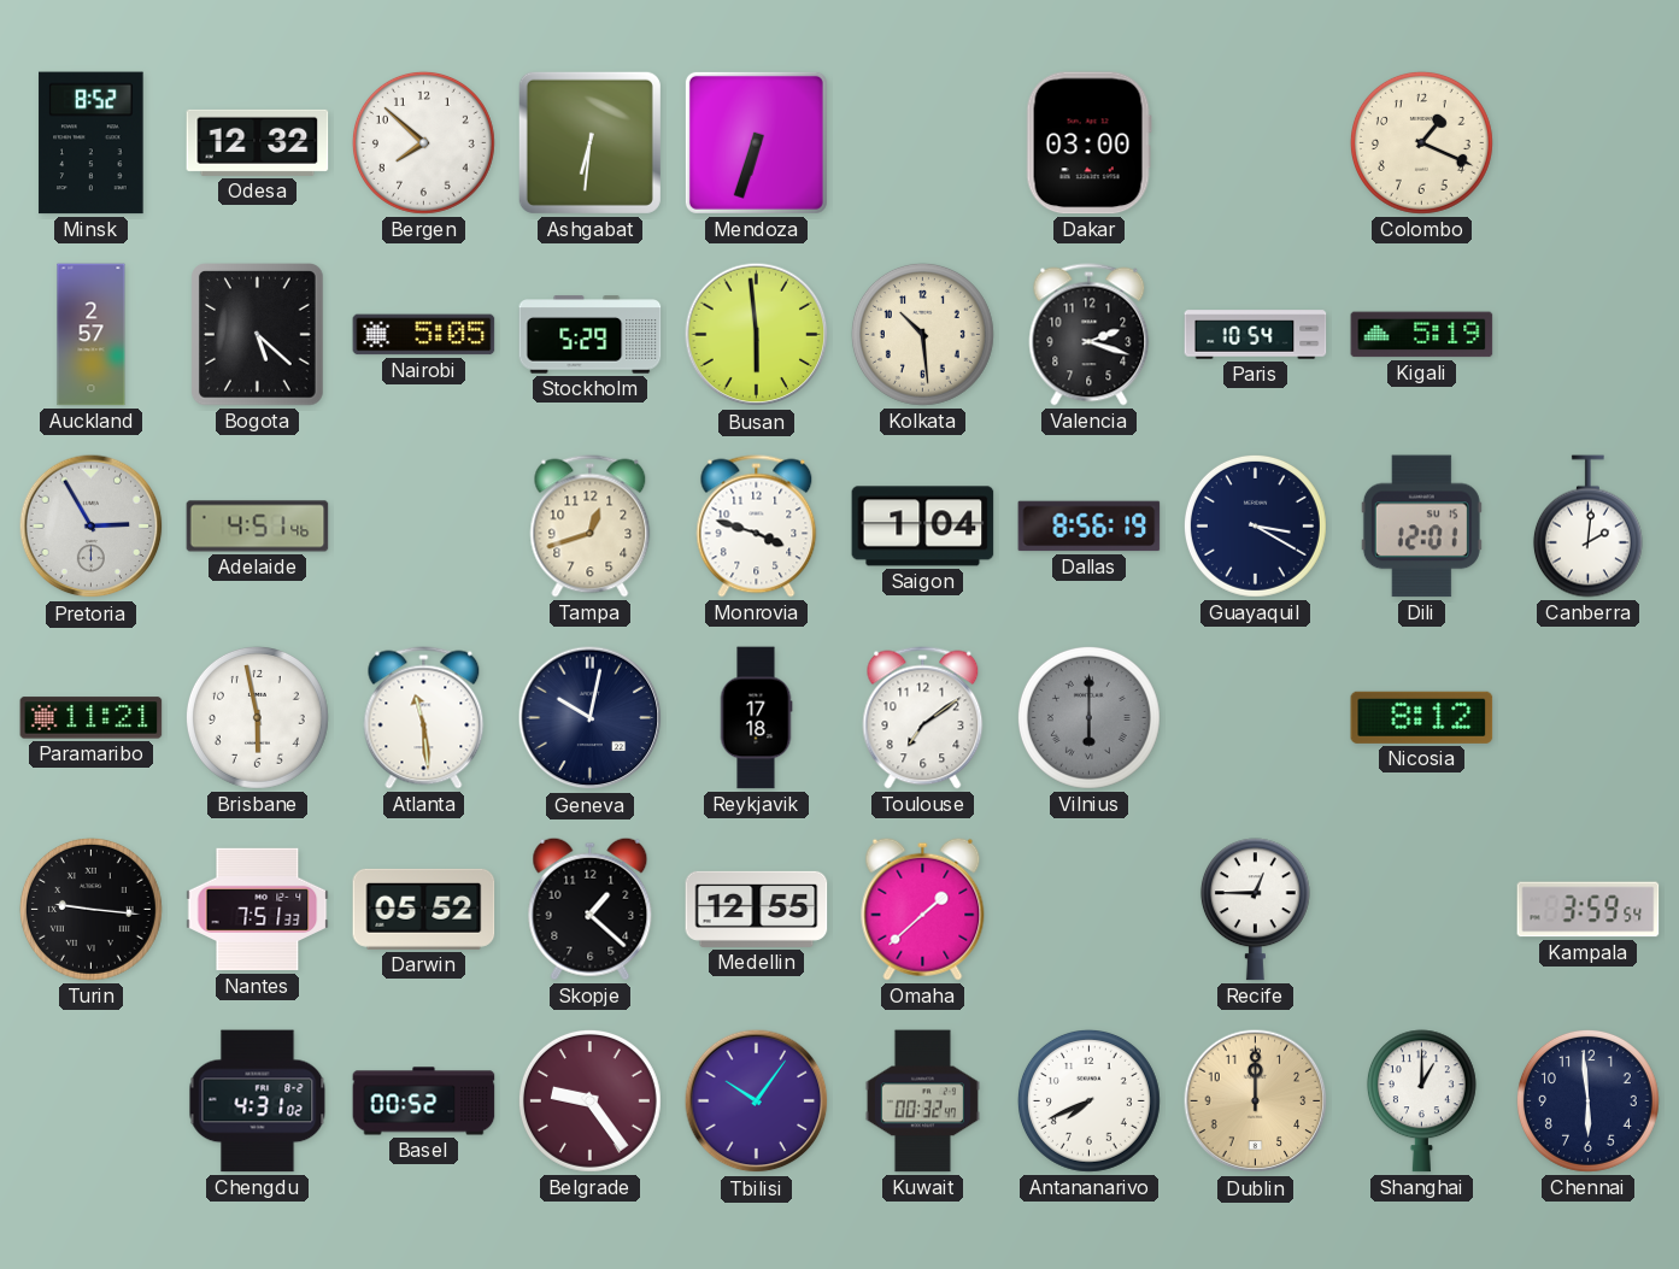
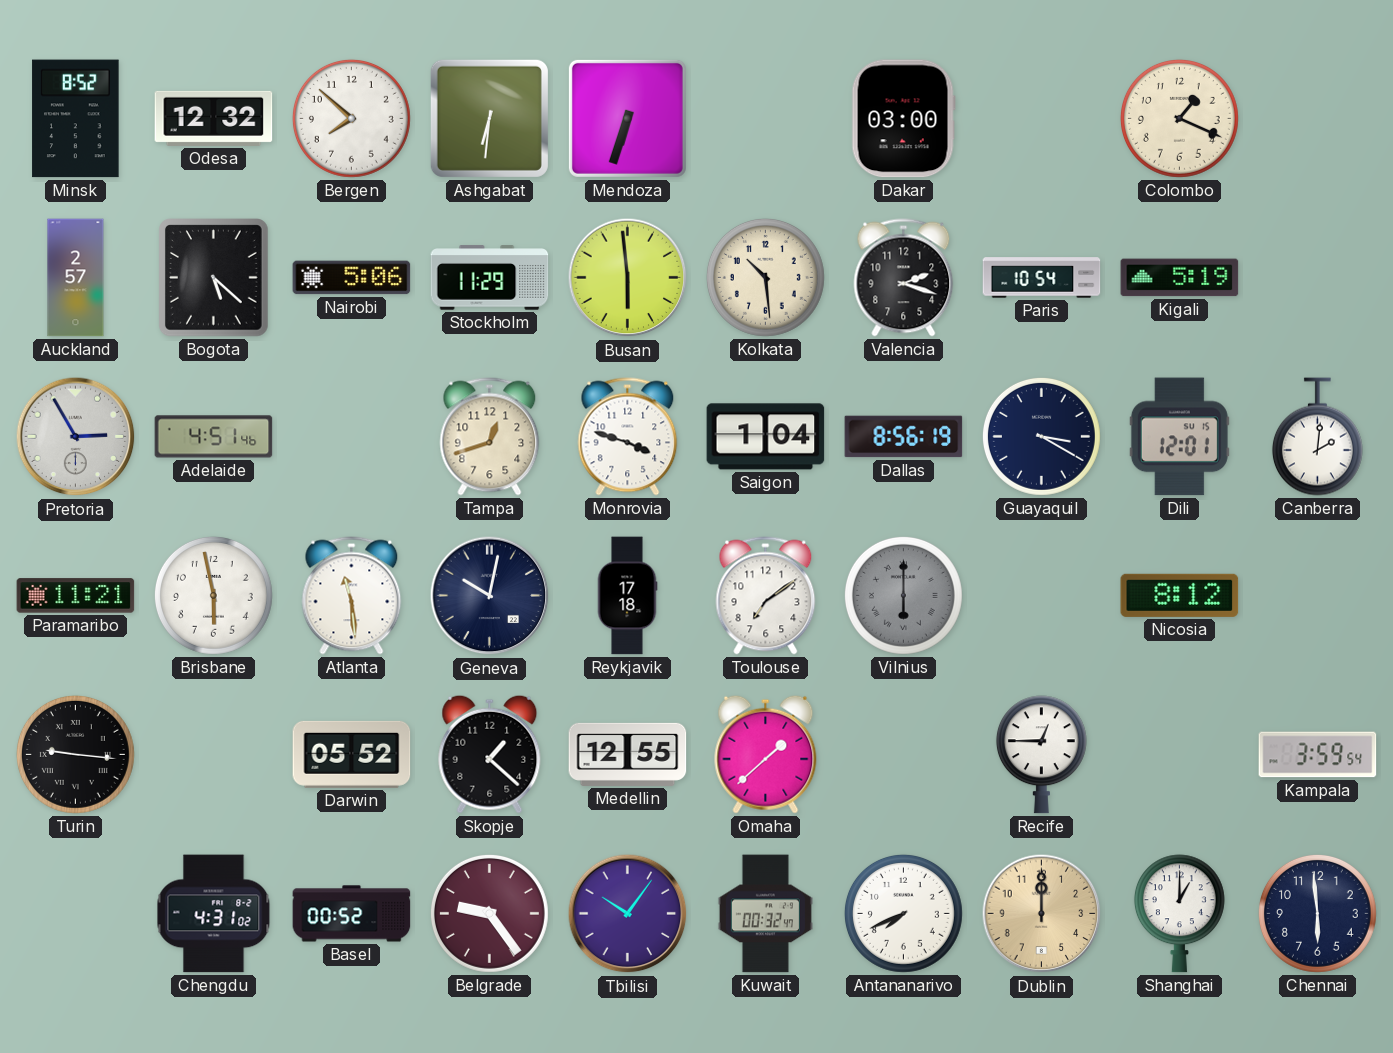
Nairobi: 5:05 -> 5:06 (352, 278)
Stockholm: 5:29 -> 11:29 (490, 278)
Nantes: 7:51 -> none (258, 910)
